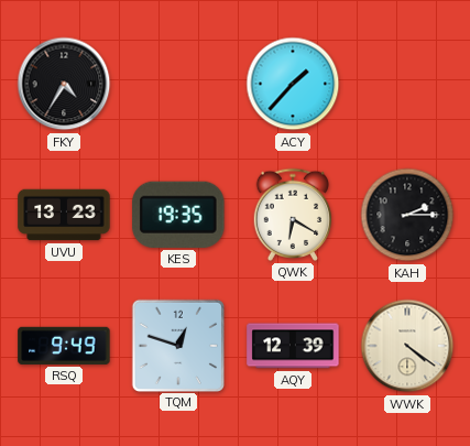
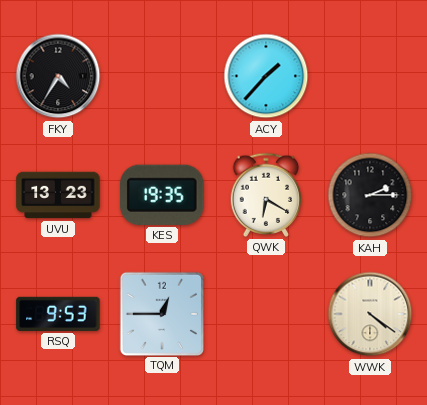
RSQ: 9:49 -> 9:53 (58, 314)
TQM: 12:48 -> 12:45 (161, 313)
AQY: 12:39 -> none (293, 346)
